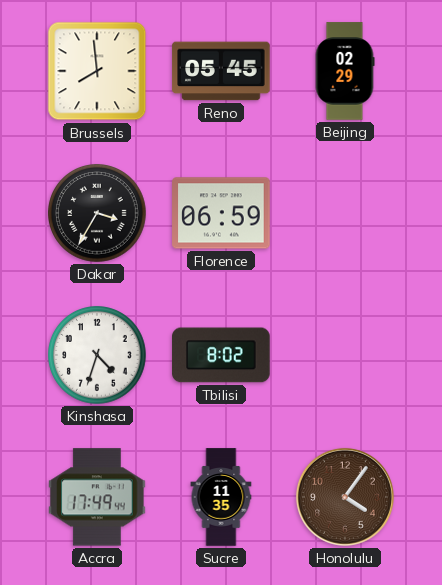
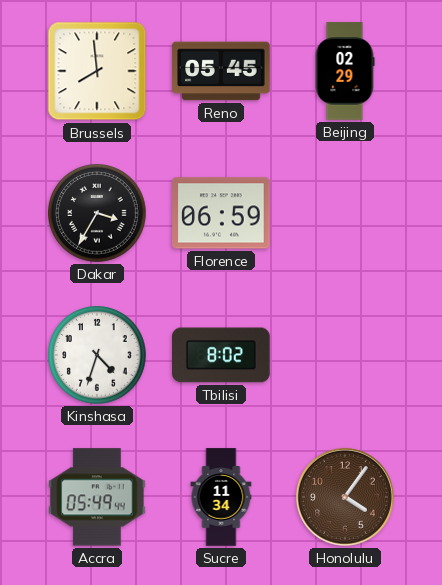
Accra: 17:49 -> 05:49 (97, 497)
Sucre: 11:35 -> 11:34 (221, 497)
